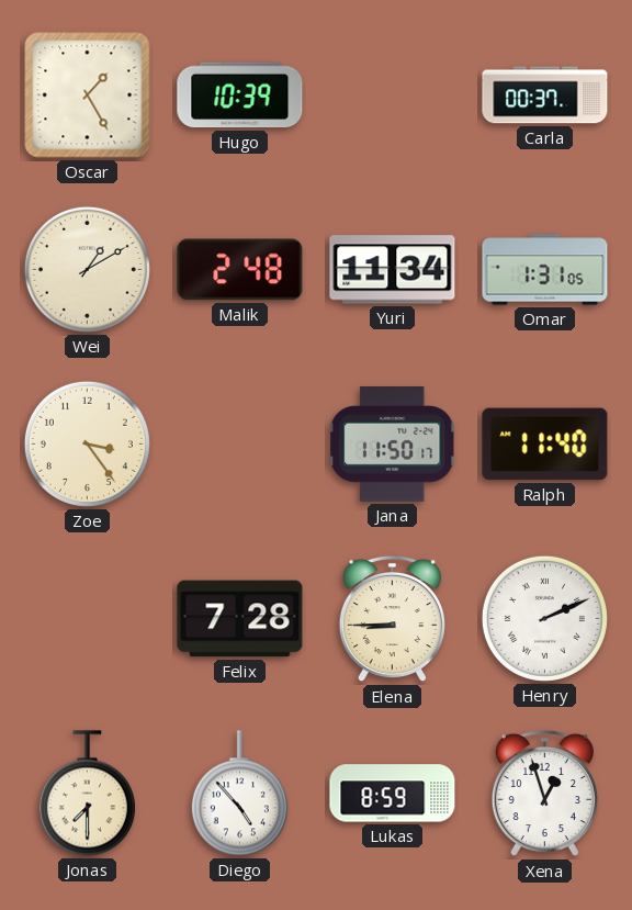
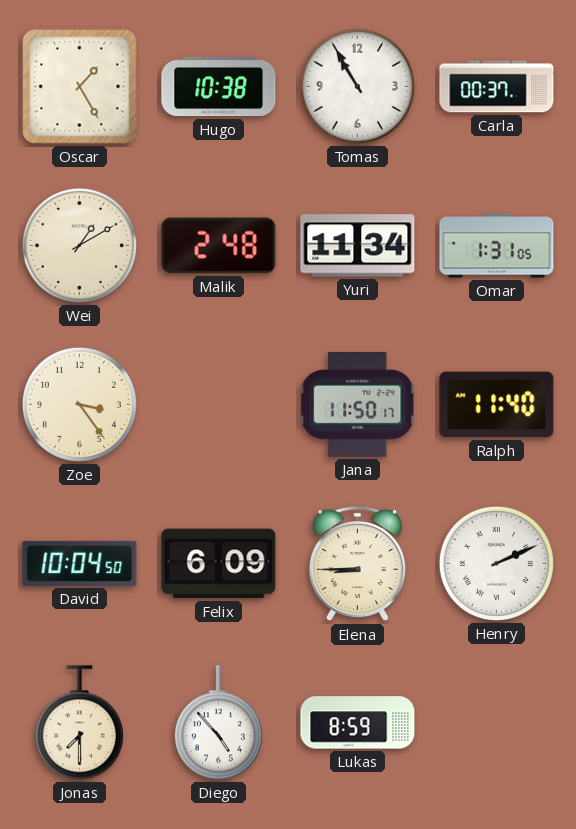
Hugo: 10:39 -> 10:38 (219, 87)
Tomas: none -> 10:55 (357, 86)
David: none -> 10:04 (80, 563)
Felix: 7:28 -> 6:09 (219, 564)
Xena: 12:57 -> none (544, 794)
